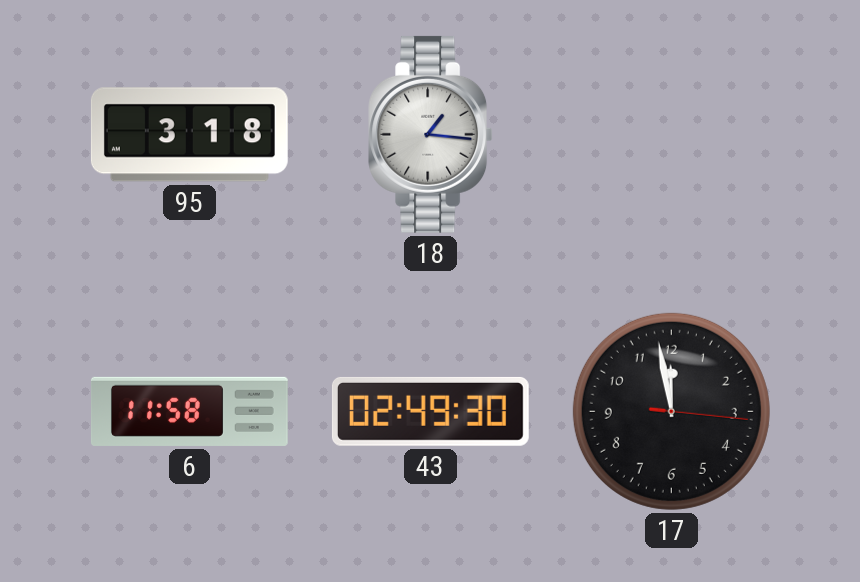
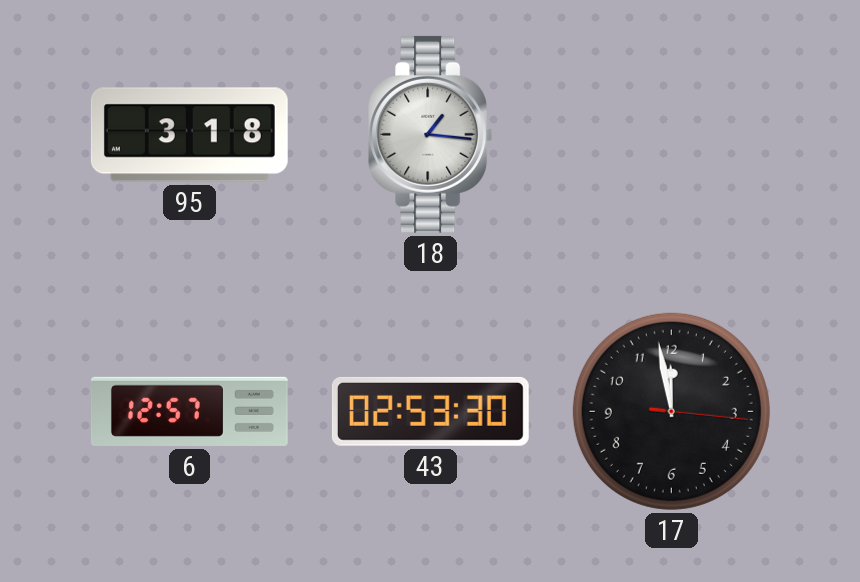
6: 11:58 -> 12:57 (189, 411)
43: 02:49 -> 02:53 (430, 411)
